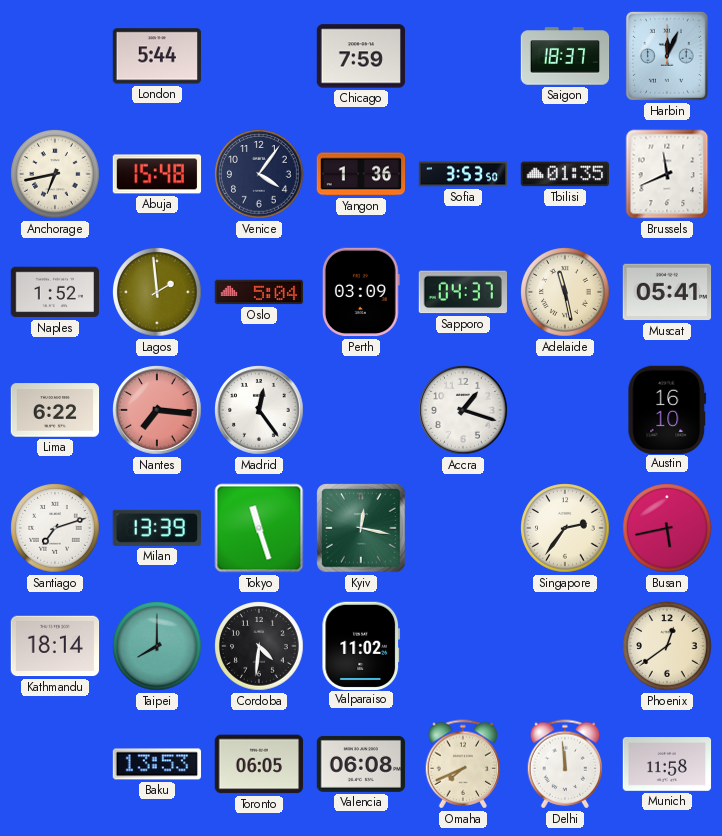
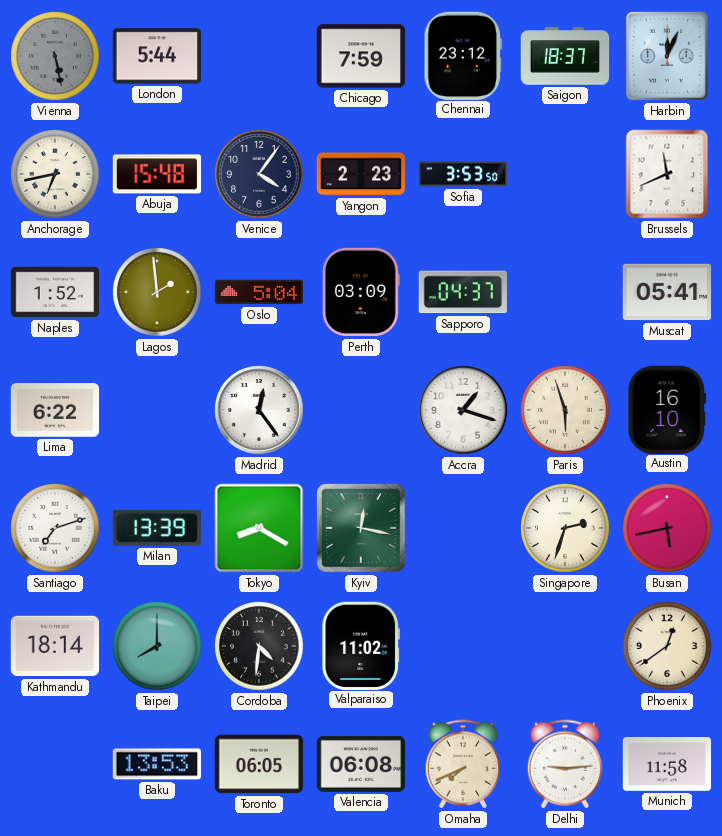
Vienna: none -> 5:28 (55, 56)
Chennai: none -> 23:12 (463, 55)
Yangon: 1:36 -> 2:23 (361, 174)
Tbilisi: 01:35 -> none (565, 174)
Adelaide: 11:28 -> none (565, 292)
Nantes: 7:16 -> none (157, 410)
Paris: none -> 5:57 (565, 410)
Tokyo: 11:27 -> 8:20 (259, 528)
Singapore: 2:36 -> 2:33 (565, 528)
Delhi: 11:59 -> 9:14 (565, 764)
